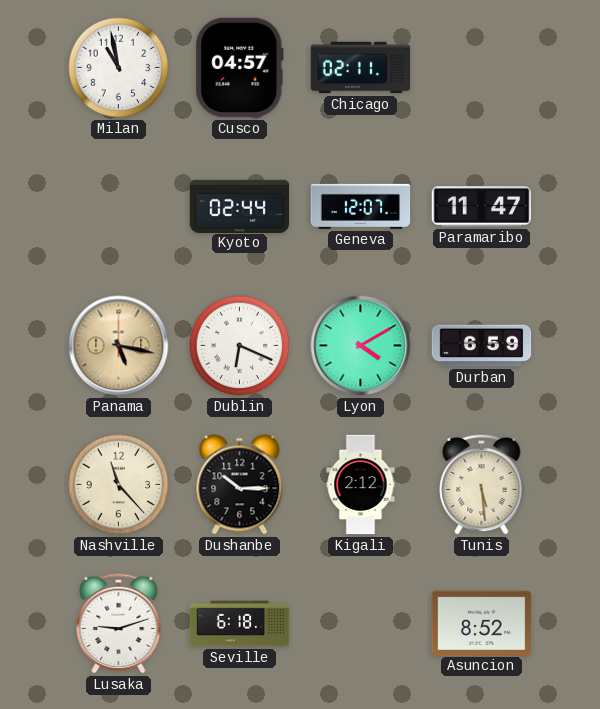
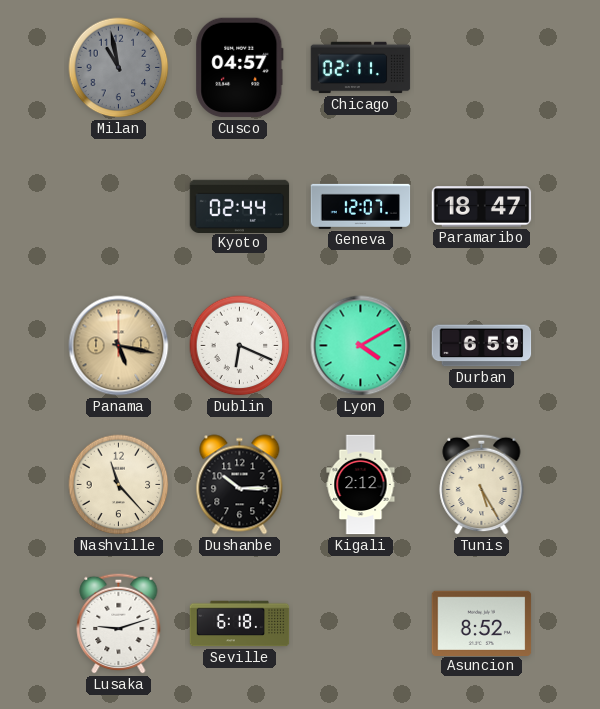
Milan dial: white -> grey (119, 68)
Paramaribo: 11:47 -> 18:47 (482, 207)
Tunis: 5:29 -> 5:25 (482, 484)
